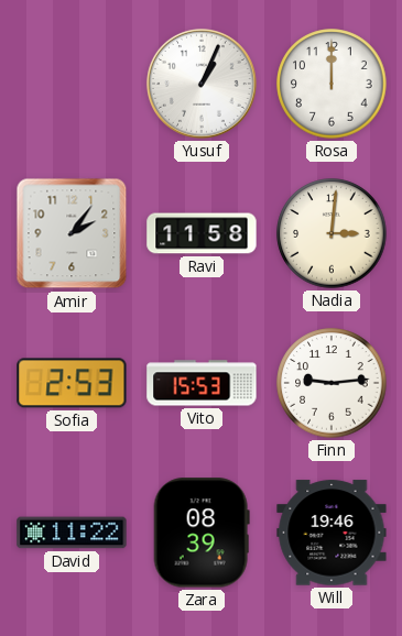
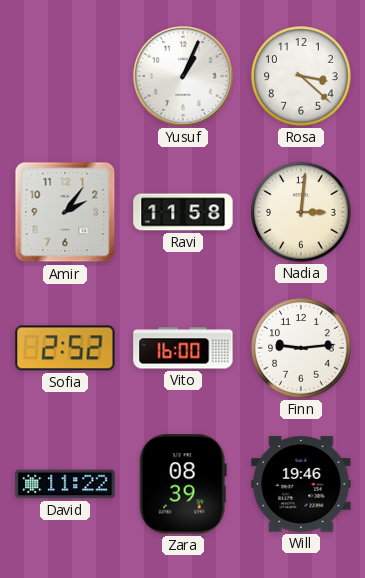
Rosa: 12:00 -> 3:22 (301, 76)
Sofia: 2:53 -> 2:52 (65, 348)
Vito: 15:53 -> 16:00 (183, 348)
